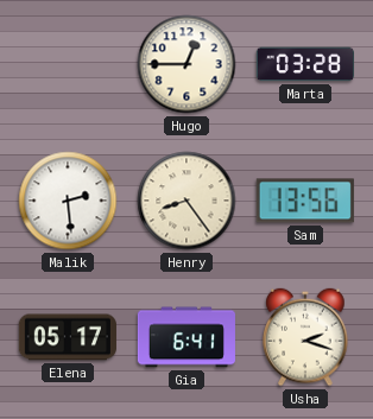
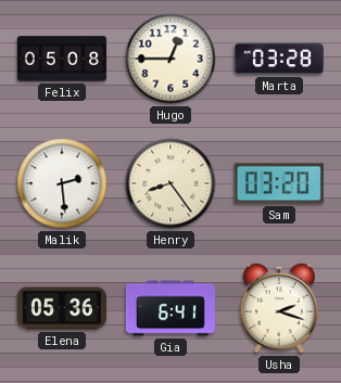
Felix: none -> 05:08 (61, 59)
Sam: 13:56 -> 03:20 (279, 183)
Elena: 05:17 -> 05:36 (62, 308)
